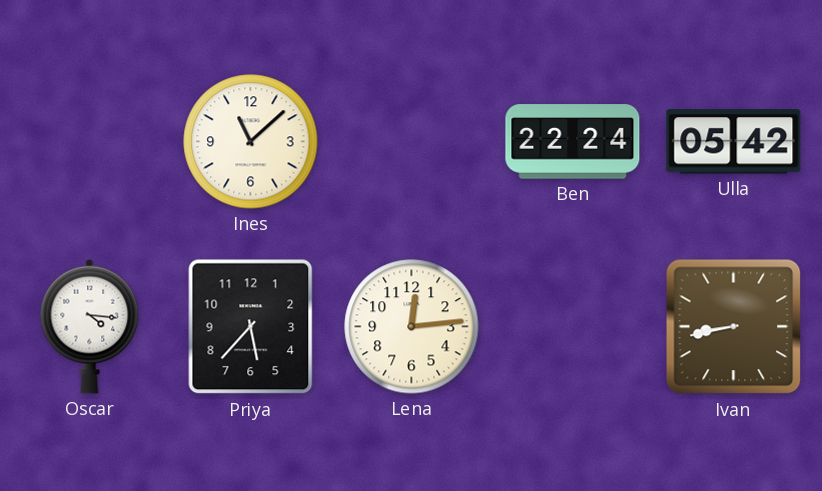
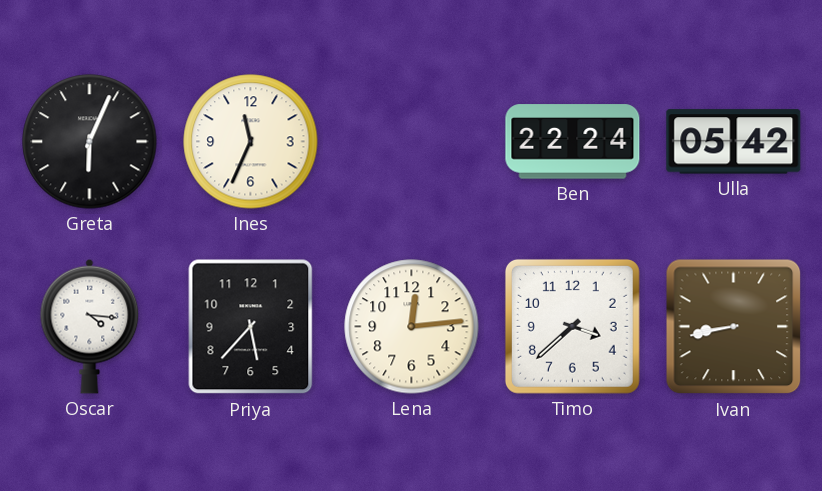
Greta: none -> 6:04 (90, 142)
Ines: 11:08 -> 11:34 (251, 142)
Timo: none -> 3:38 (572, 326)
